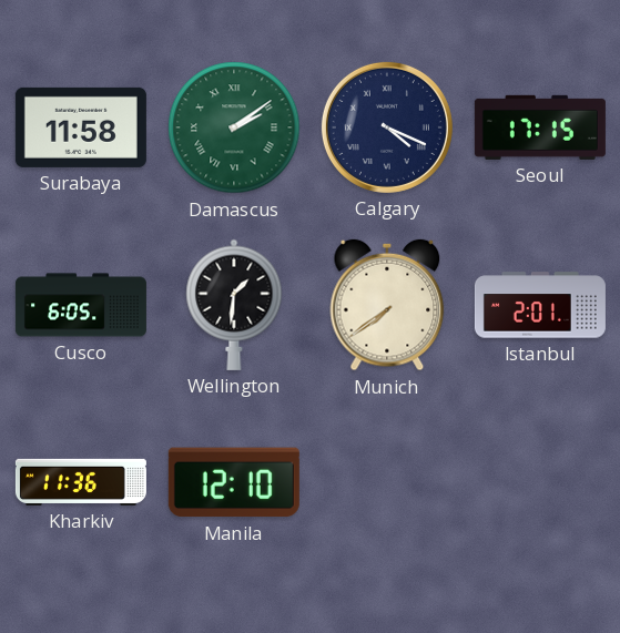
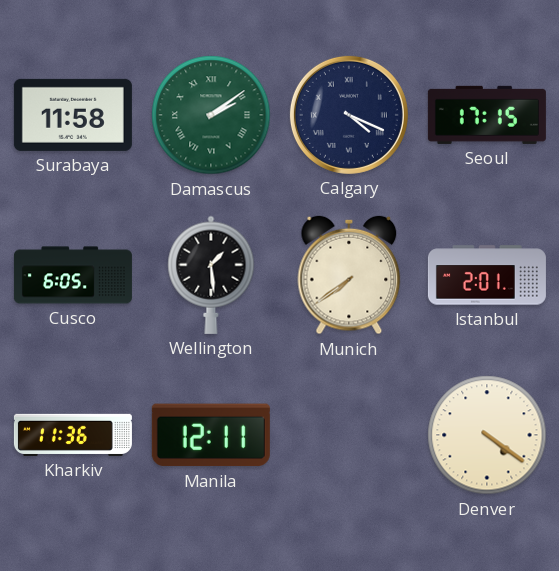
Wellington: 1:31 -> 1:29 (211, 275)
Manila: 12:10 -> 12:11 (211, 435)
Denver: none -> 4:21 (487, 435)
